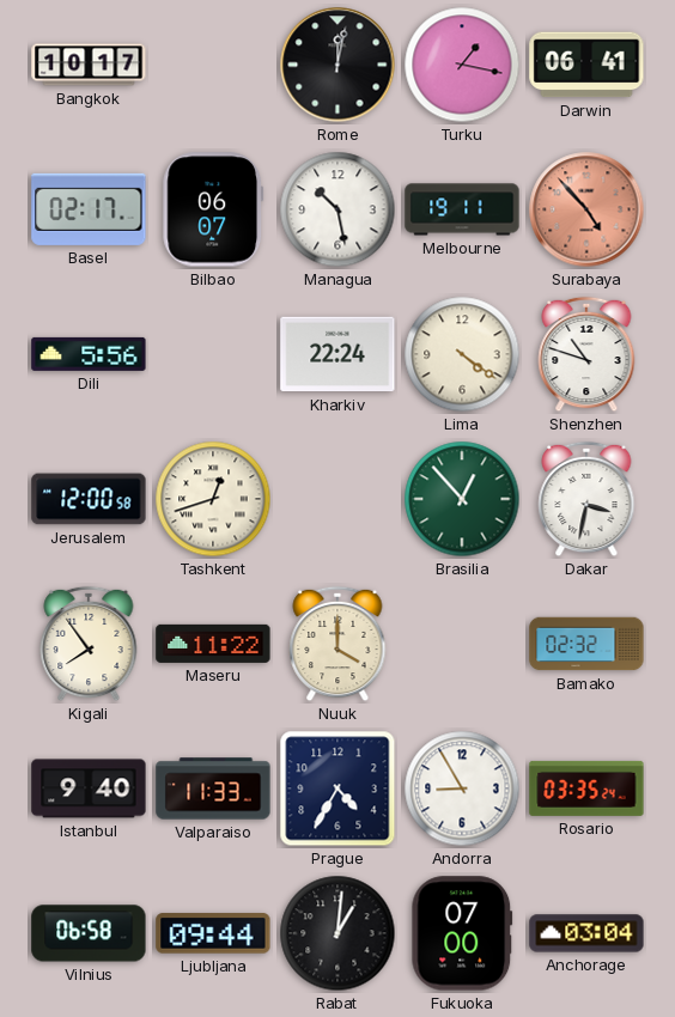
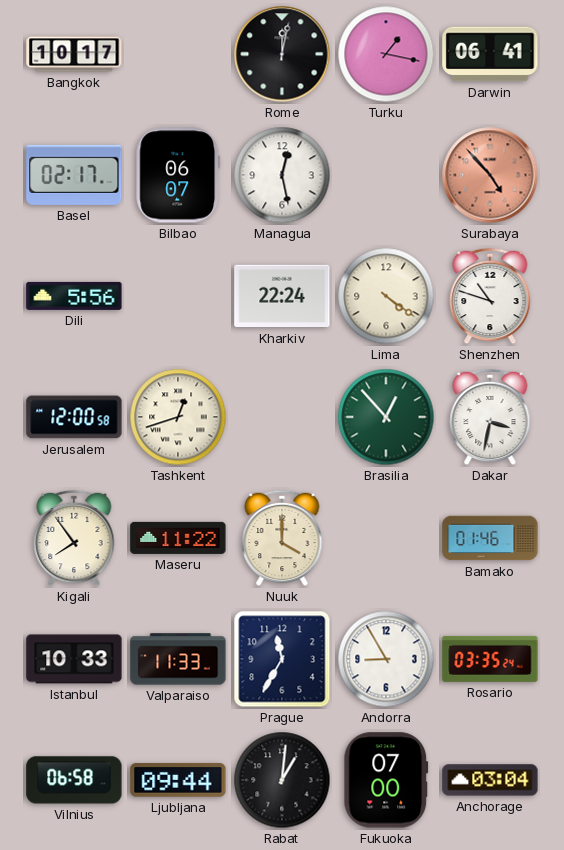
Managua: 10:28 -> 12:28 (282, 175)
Melbourne: 19:11 -> none (462, 209)
Bamako: 02:32 -> 01:46 (490, 538)
Istanbul: 9:40 -> 10:33 (74, 659)
Prague: 4:35 -> 11:35 (282, 659)
